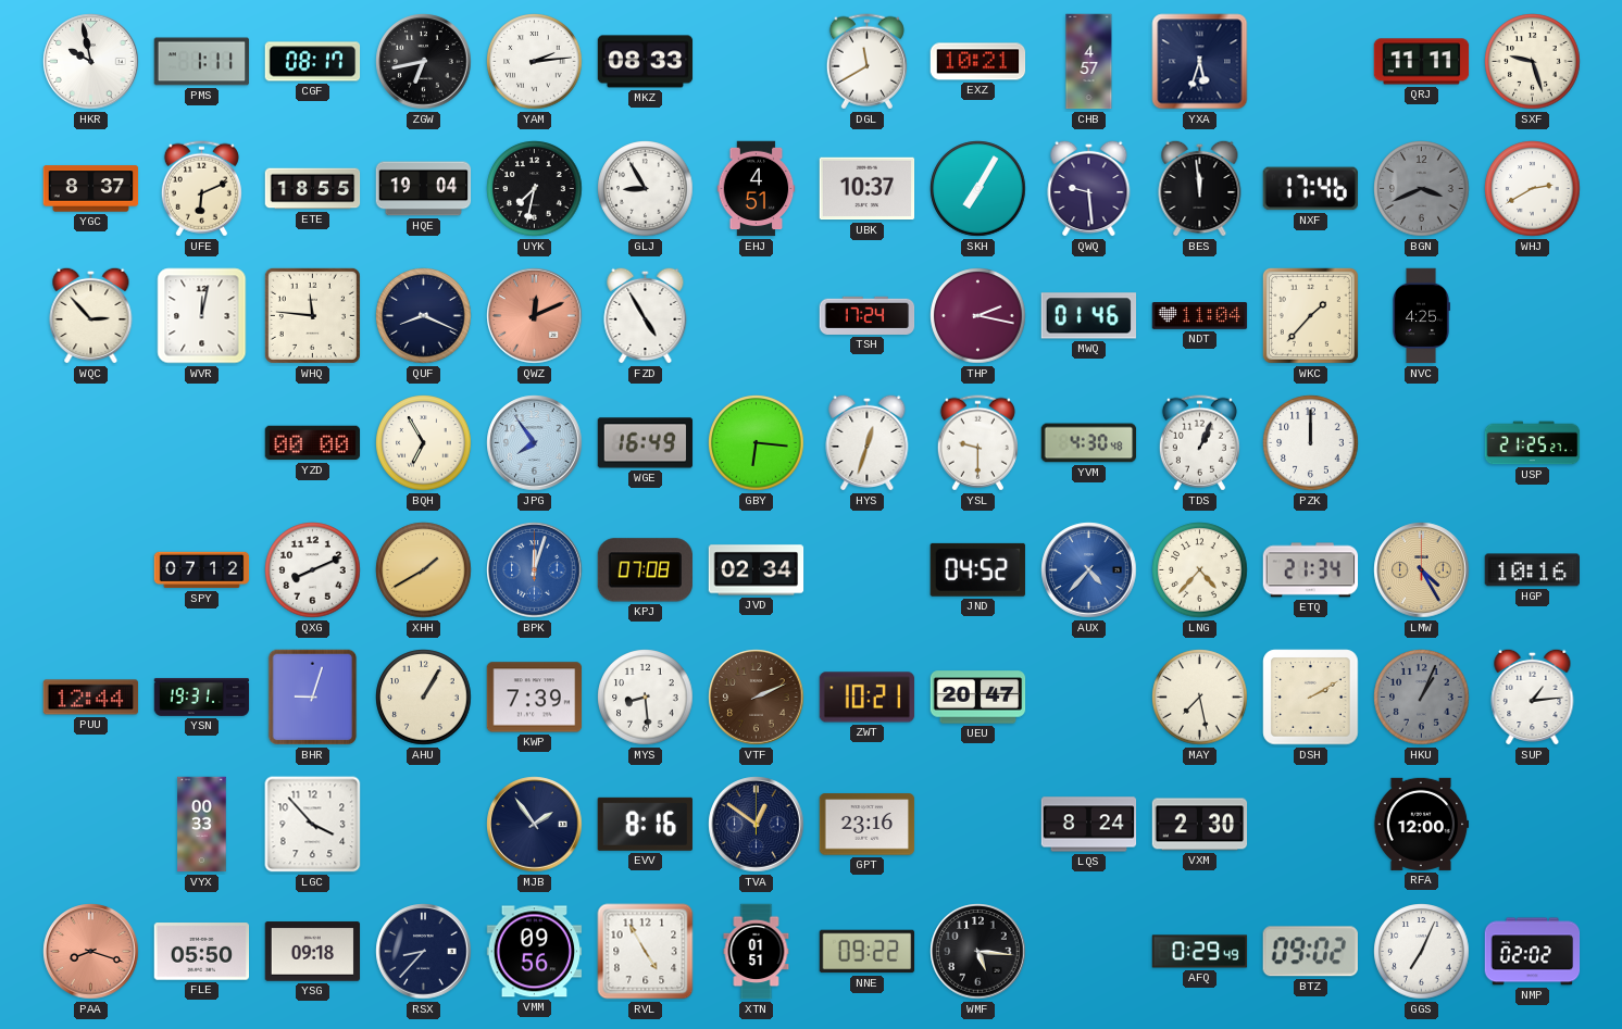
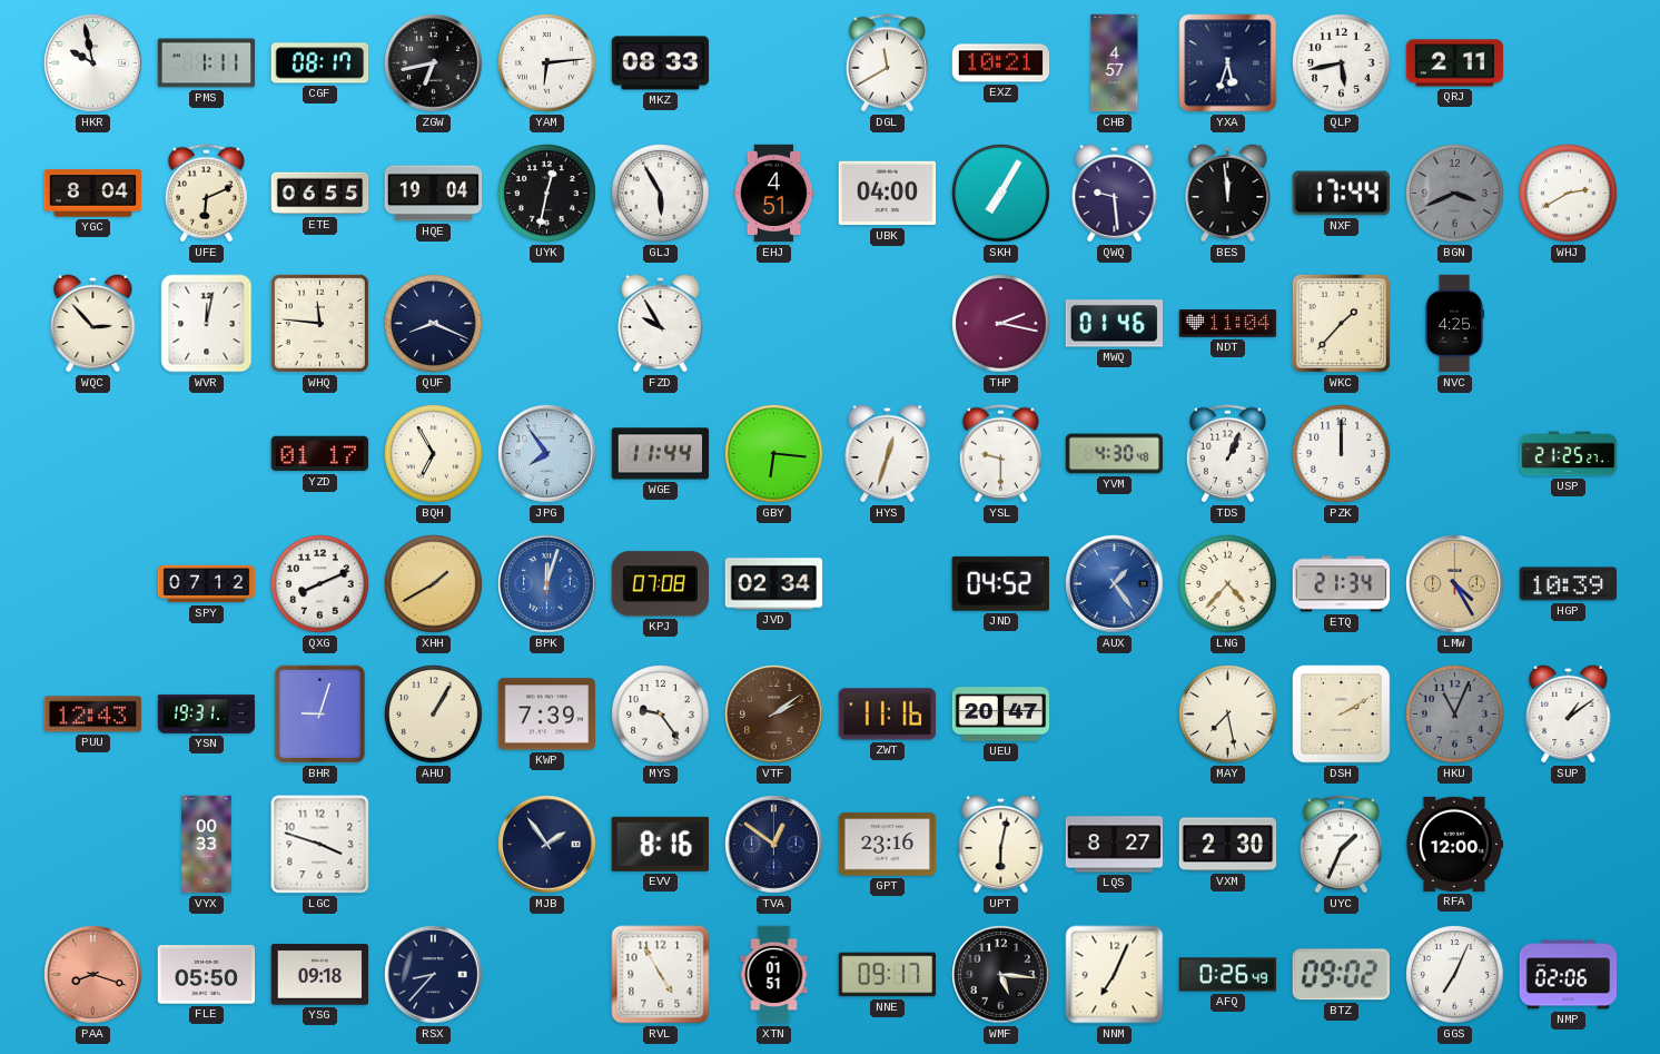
YAM: 2:14 -> 6:14 (547, 63)
QLP: none -> 5:43 (1342, 63)
QRJ: 11:11 -> 2:11 (1455, 63)
SXF: 9:27 -> none (1533, 62)
YGC: 8:37 -> 8:04 (93, 194)
ETE: 18:55 -> 06:55 (320, 194)
UYK: 7:32 -> 12:32 (547, 194)
GLJ: 8:55 -> 5:55 (661, 194)
UBK: 10:37 -> 04:00 (888, 194)
NXF: 17:46 -> 17:44 (1342, 194)
QWZ: 12:11 -> none (535, 316)
FZD: 4:55 -> 9:55 (661, 323)
TSH: 17:24 -> none (868, 315)
YZD: 00:00 -> 01:17 (320, 454)
WGE: 16:49 -> 11:44 (661, 454)
AUX: 4:37 -> 1:24 (1115, 584)
HGP: 10:16 -> 10:39 (1568, 584)
PUU: 12:44 -> 12:43 (93, 715)
MYS: 8:29 -> 9:24 (661, 715)
VTF: 2:11 -> 2:09 (774, 715)
ZWT: 10:21 -> 11:16 (888, 715)
HKU: 1:04 -> 11:04 (1455, 715)
SUP: 1:14 -> 1:09 (1569, 713)
LGC: 3:53 -> 3:48 (320, 845)
UPT: none -> 6:02 (1001, 844)
LQS: 8:24 -> 8:27 (1115, 845)
UYC: none -> 1:34 (1341, 845)
VMM: 09:56 -> none (535, 952)
NNE: 09:22 -> 09:17 (888, 975)
NNM: none -> 7:04 (1115, 975)
AFQ: 0:29 -> 0:26 (1228, 975)
NMP: 02:02 -> 02:06 (1569, 975)
